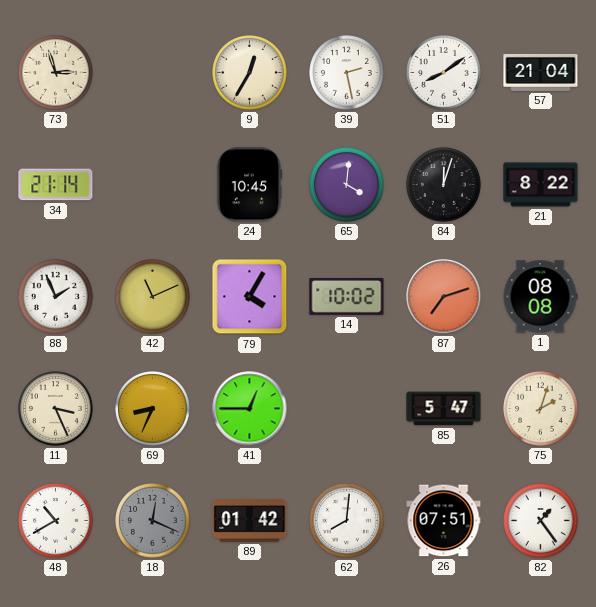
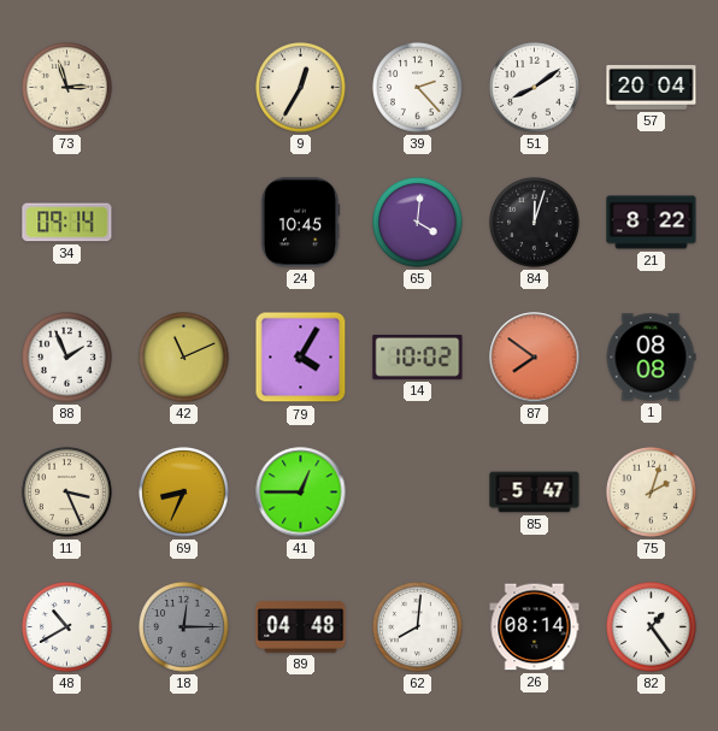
39: 2:28 -> 2:23 (418, 88)
57: 21:04 -> 20:04 (652, 87)
34: 21:14 -> 09:14 (67, 223)
87: 7:12 -> 7:51 (535, 358)
18: 12:19 -> 12:15 (184, 627)
89: 01:42 -> 04:48 (301, 627)
26: 07:51 -> 08:14 (535, 627)
